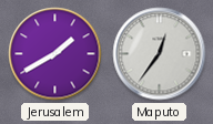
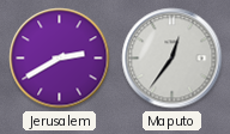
Jerusalem: 1:40 -> 2:40 (60, 59)
